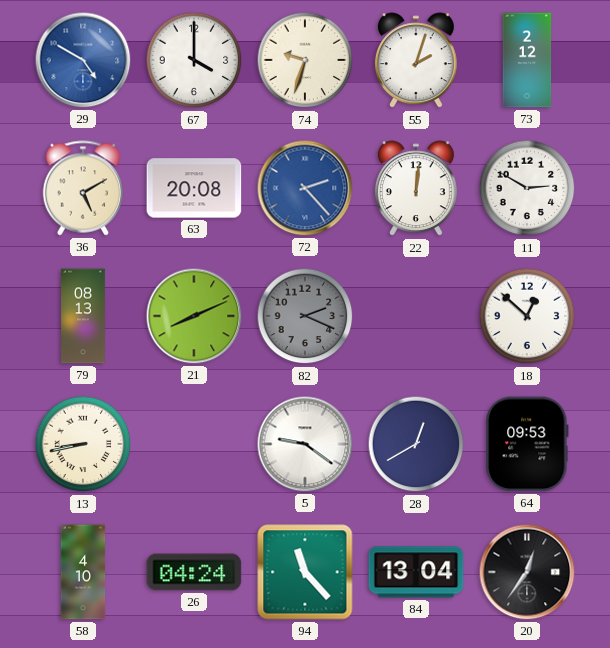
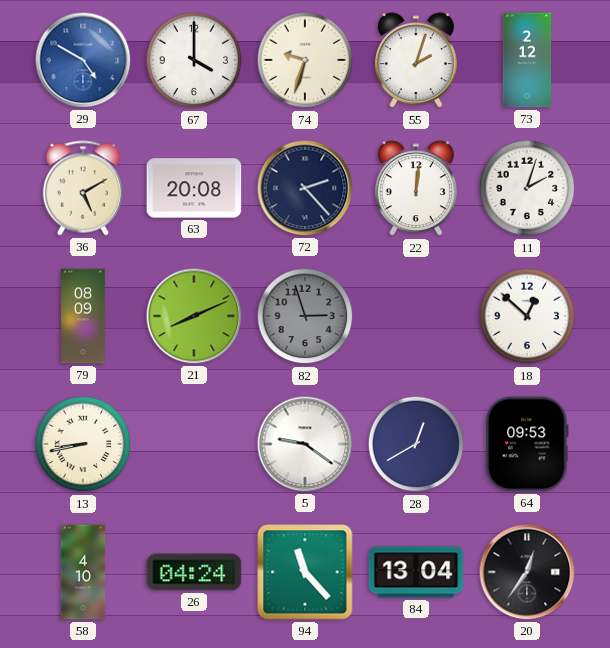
72 dial: blue -> navy (305, 188)
11: 2:50 -> 2:03 (527, 188)
79: 08:13 -> 08:09 (83, 316)
82: 2:19 -> 2:57 (305, 316)
